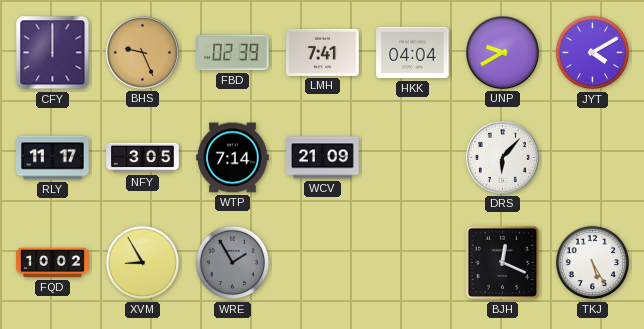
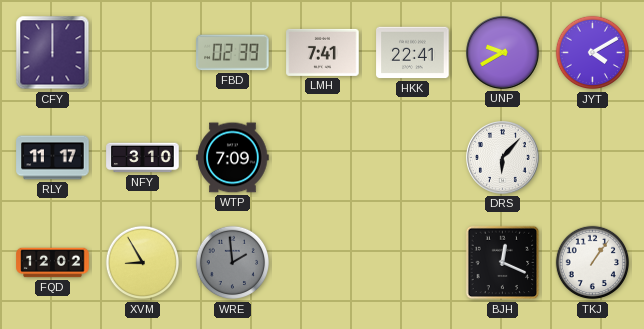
BHS: 9:26 -> none (143, 53)
HKK: 04:04 -> 22:41 (413, 53)
NFY: 3:05 -> 3:10 (143, 158)
WTP: 7:14 -> 7:09 (233, 158)
WCV: 21:09 -> none (323, 158)
FQD: 10:02 -> 12:02 (53, 263)
WRE: 1:55 -> 1:59 (233, 263)
TKJ: 5:25 -> 1:06 (593, 263)
